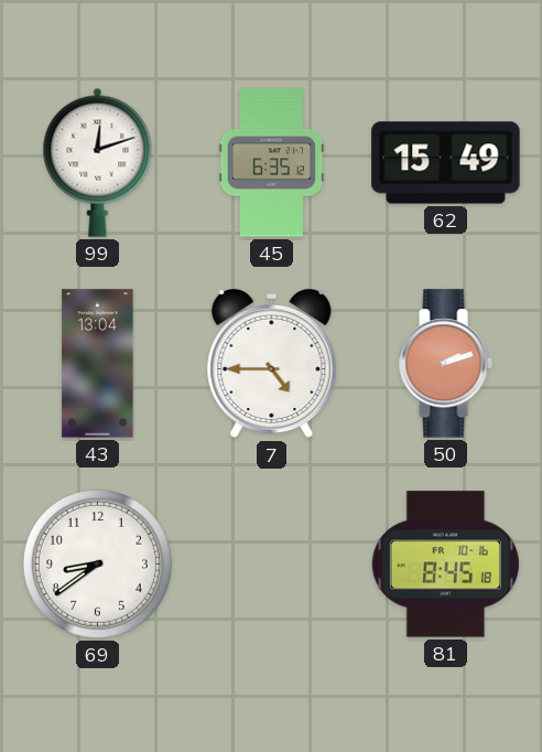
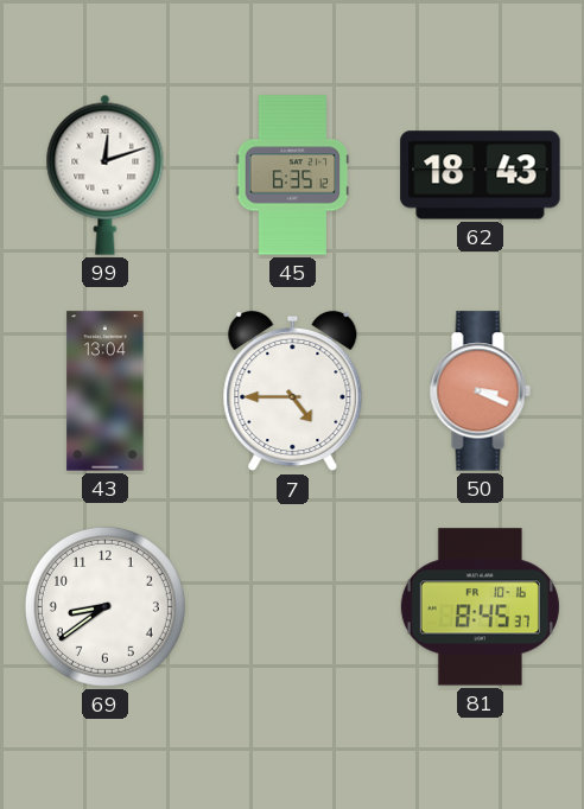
62: 15:49 -> 18:43 (481, 176)
50: 2:12 -> 3:19 (480, 391)
81: 8:45:18 -> 8:45:37 (480, 607)
